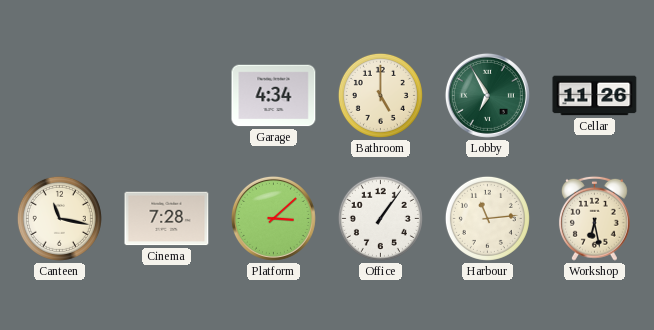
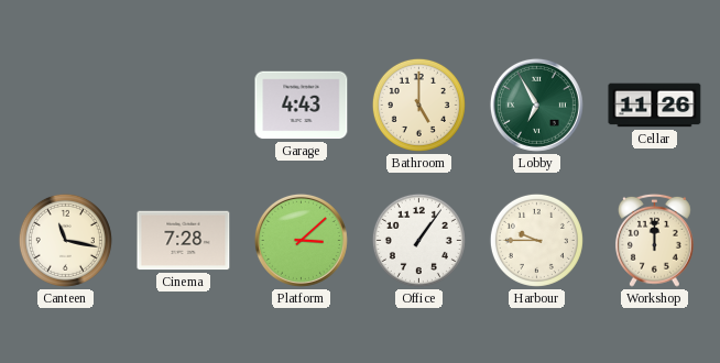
Garage: 4:34 -> 4:43 (302, 106)
Harbour: 11:14 -> 9:45 (536, 240)
Workshop: 6:28 -> 12:00 (654, 240)
